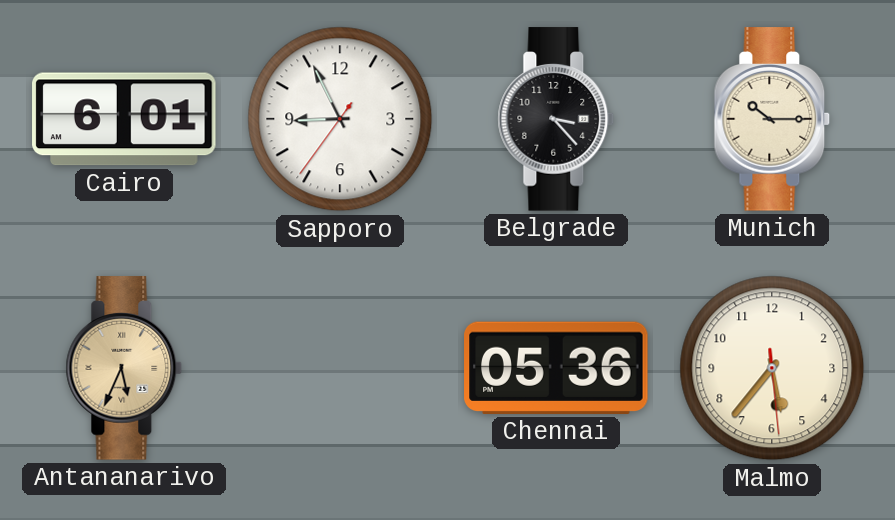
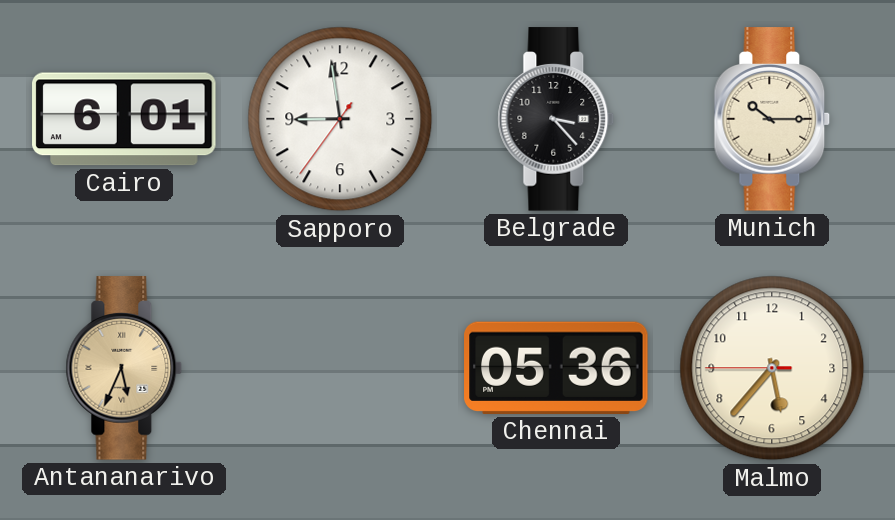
Sapporo: 8:55 -> 8:58 (340, 119)
Malmo: 5:36:29 -> 5:36:45 (772, 368)
